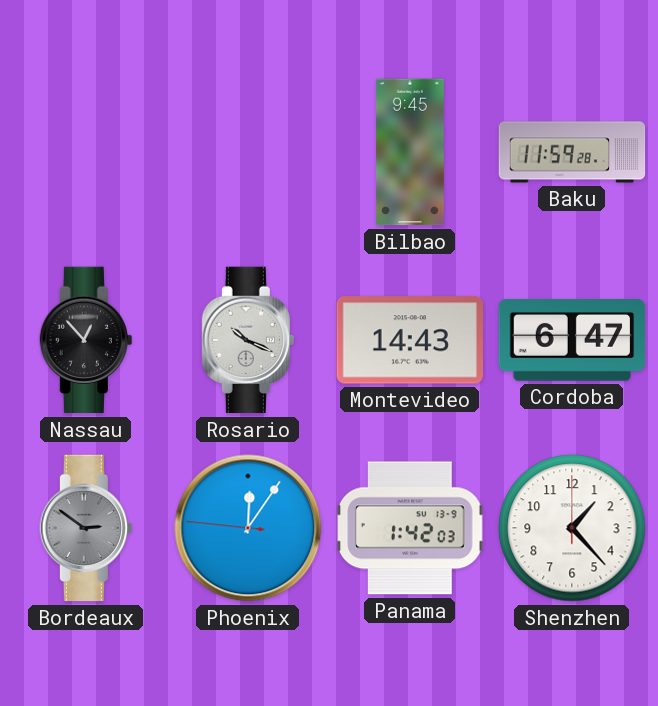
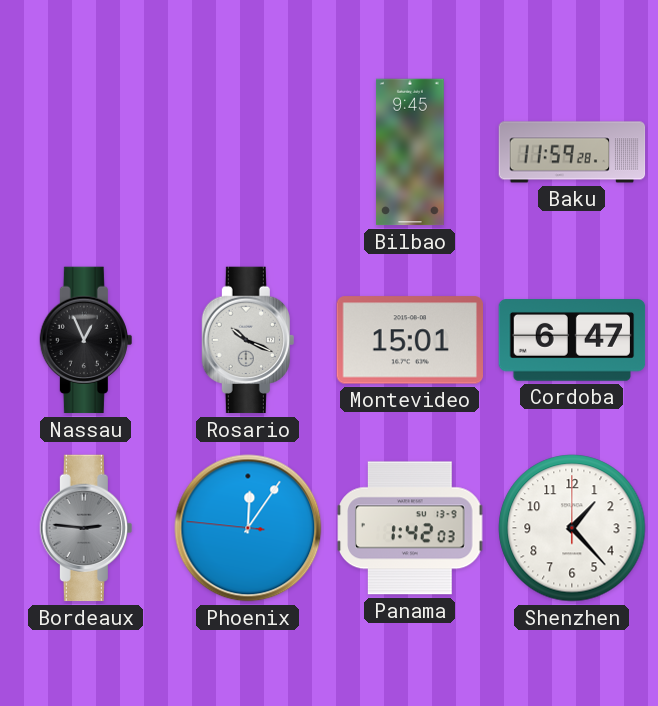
Nassau: 12:53 -> 12:56 (86, 340)
Montevideo: 14:43 -> 15:01 (409, 340)
Bordeaux: 2:51 -> 2:46 (86, 528)
